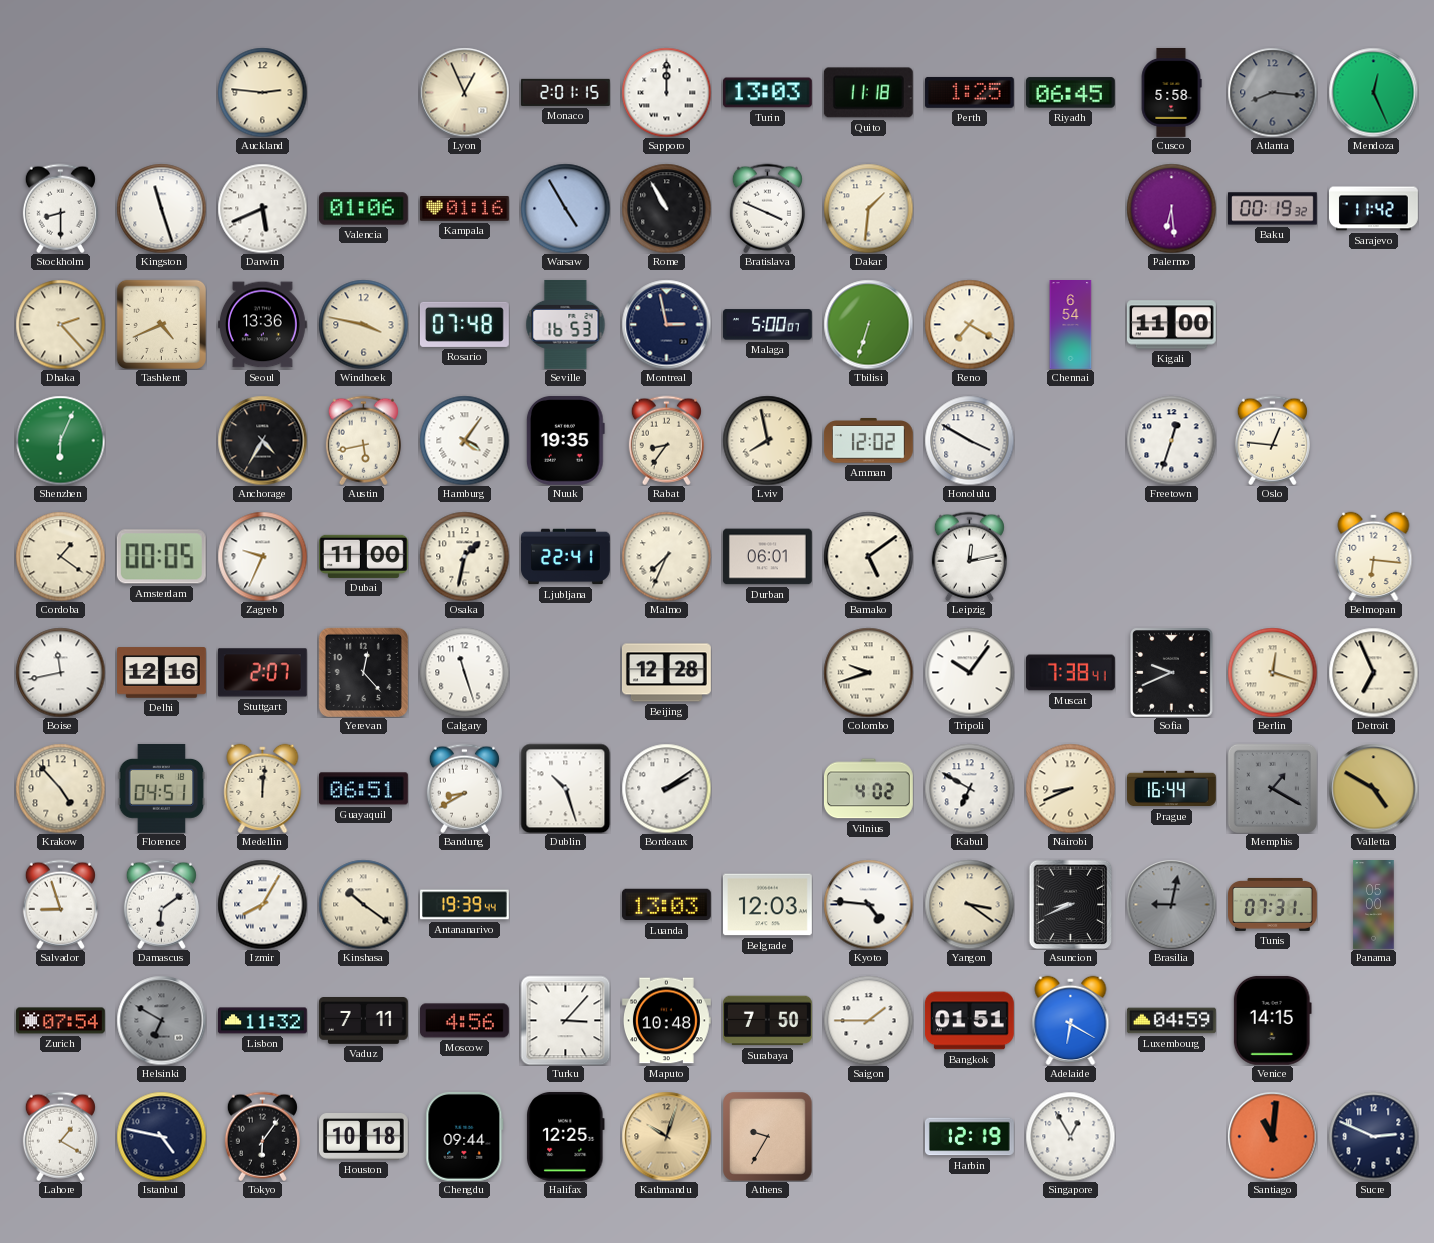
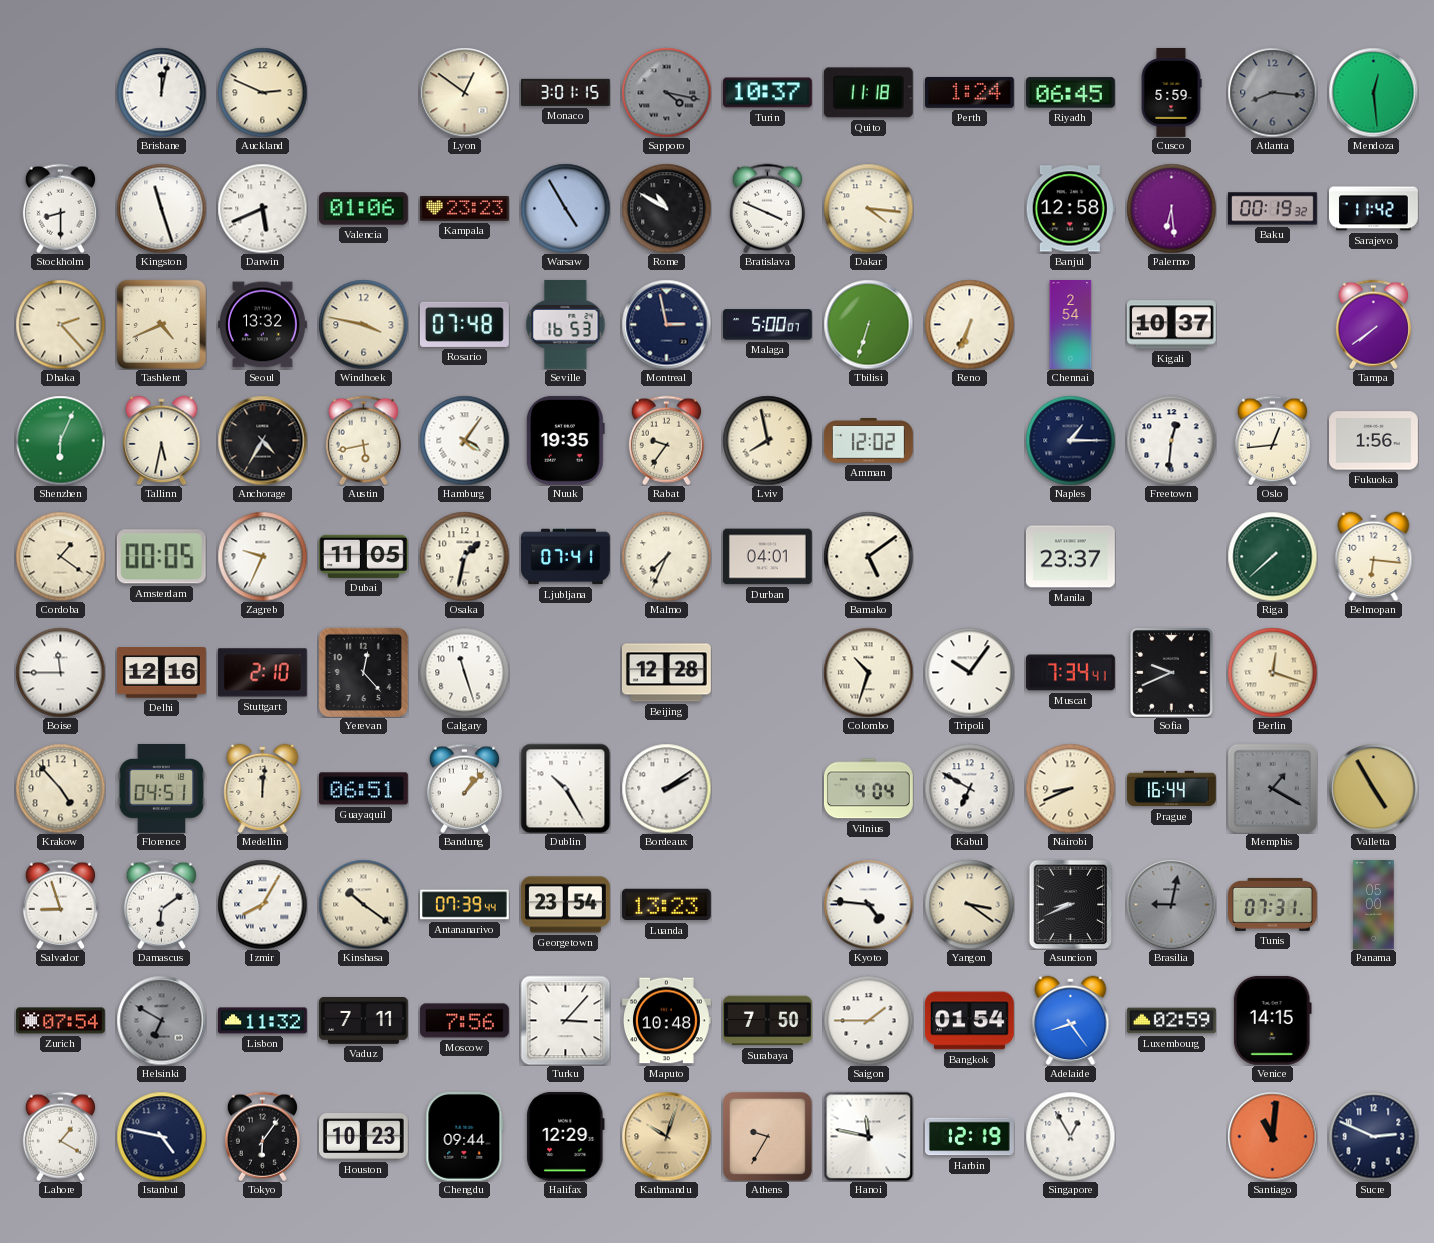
Brisbane: none -> 12:02 (161, 92)
Auckland: 2:46 -> 2:49 (262, 92)
Lyon: 12:56 -> 12:51 (464, 92)
Monaco: 2:01 -> 3:01 (565, 92)
Sapporo: 12:00 -> 4:17 (666, 92)
Sapporo dial: white -> grey (666, 92)
Turin: 13:03 -> 10:37 (767, 93)
Perth: 1:25 -> 1:24 (969, 92)
Cusco: 5:58 -> 5:59 (1171, 93)
Mendoza: 12:26 -> 12:29 (1373, 92)
Kampala: 01:16 -> 23:23 (464, 209)
Rome: 10:55 -> 10:50 (666, 208)
Dakar: 1:31 -> 4:16 (868, 208)
Banjul: none -> 12:58 (1070, 209)
Seoul: 13:36 -> 13:32 (262, 325)
Reno: 7:20 -> 6:34 (969, 324)
Chennai: 6:54 -> 2:54 (1071, 325)
Kigali: 11:00 -> 10:37 (1171, 325)
Tampa: none -> 7:39 (1373, 324)
Tallinn: none -> 5:32 (162, 440)
Rabat: 8:36 -> 9:36 (666, 440)
Honolulu: 3:50 -> none (969, 440)
Naples: none -> 1:15 (1070, 440)
Freetown: 12:33 -> 12:31 (1171, 440)
Oslo: 12:46 -> 12:44 (1272, 440)
Fukuoka: none -> 1:56 (1374, 441)
Dubai: 11:00 -> 11:05 (363, 556)
Ljubljana: 22:41 -> 07:41 (566, 557)
Durban: 06:01 -> 04:01 (767, 557)
Leipzig: 12:13 -> none (969, 556)
Manila: none -> 23:37 (1070, 557)
Riga: none -> 7:38 (1272, 556)
Boise: 11:43 -> 11:45 (60, 672)
Stuttgart: 2:07 -> 2:10 (262, 673)
Colombo: 9:42 -> 10:33 (868, 672)
Muscat: 7:38 -> 7:34 (1071, 673)
Detroit: 6:56 -> none (1373, 672)
Bandung: 8:40 -> 1:07 (464, 788)
Dublin: 10:27 -> 10:25 (565, 788)
Vilnius: 4:02 -> 4:04 (868, 789)
Valletta: 4:50 -> 4:55 (1373, 788)
Antananarivo: 19:39 -> 07:39 (465, 905)
Georgetown: none -> 23:54 (566, 905)
Luanda: 13:03 -> 13:23 (666, 905)
Belgrade: 12:03 -> none (767, 905)
Moscow: 4:56 -> 7:56 (464, 1021)
Bangkok: 01:51 -> 01:54 (969, 1021)
Adelaide: 6:20 -> 8:24 (1071, 1020)
Luxembourg: 04:59 -> 02:59 (1172, 1021)
Houston: 10:18 -> 10:23 (363, 1137)
Halifax: 12:25 -> 12:29 (566, 1136)
Hanoi: none -> 11:47 (868, 1136)
